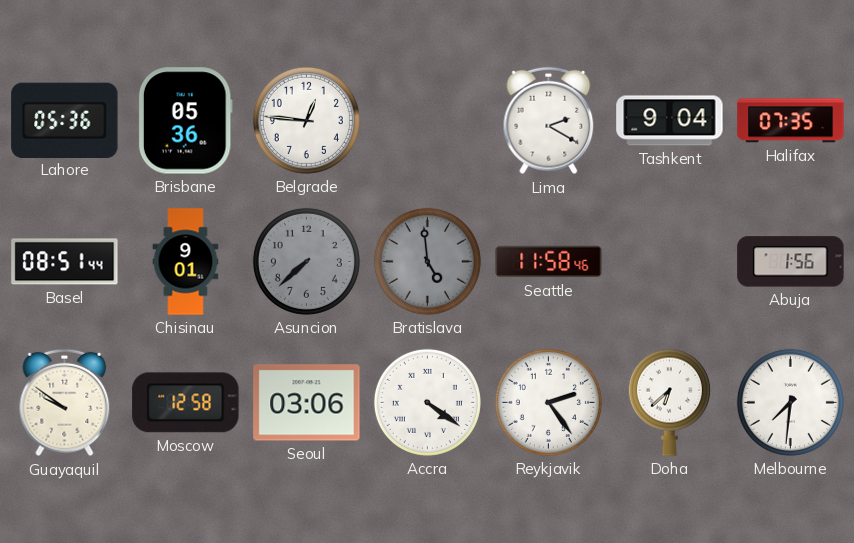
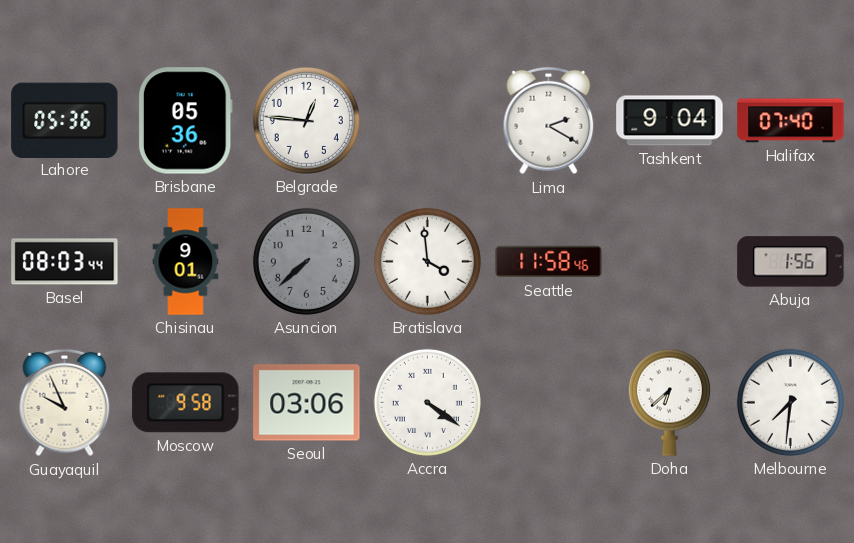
Halifax: 07:35 -> 07:40 (791, 121)
Basel: 08:51 -> 08:03 (65, 262)
Bratislava: 4:59 -> 3:59 (427, 261)
Bratislava dial: grey -> white (427, 261)
Guayaquil: 9:51 -> 9:56 (65, 403)
Moscow: 12:58 -> 9:58 (186, 403)
Reykjavik: 2:24 -> none (548, 402)
